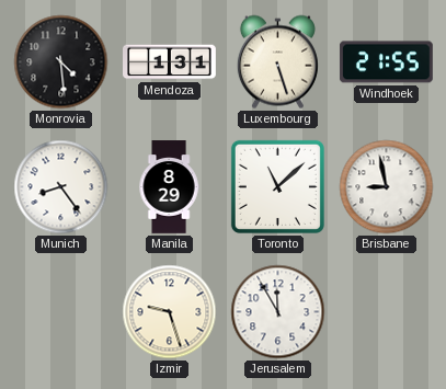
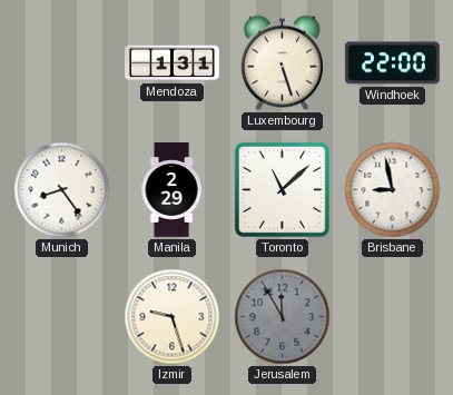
Monrovia: 4:29 -> none (61, 62)
Windhoek: 21:55 -> 22:00 (392, 63)
Manila: 8:29 -> 2:29 (171, 190)
Jerusalem dial: white -> grey (283, 317)
